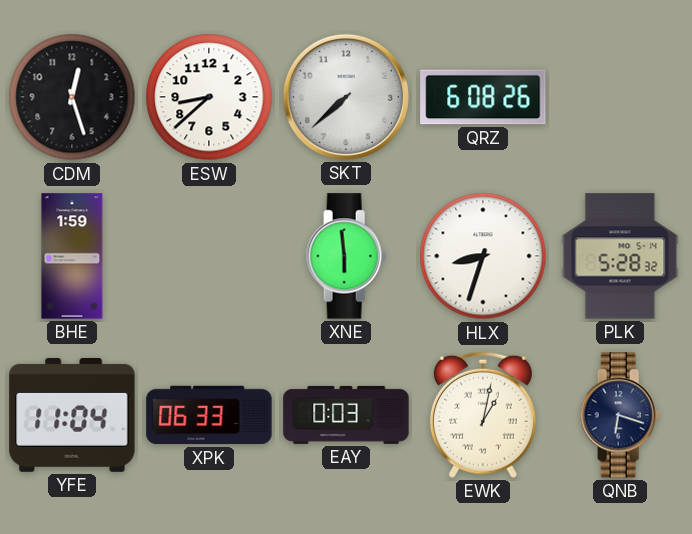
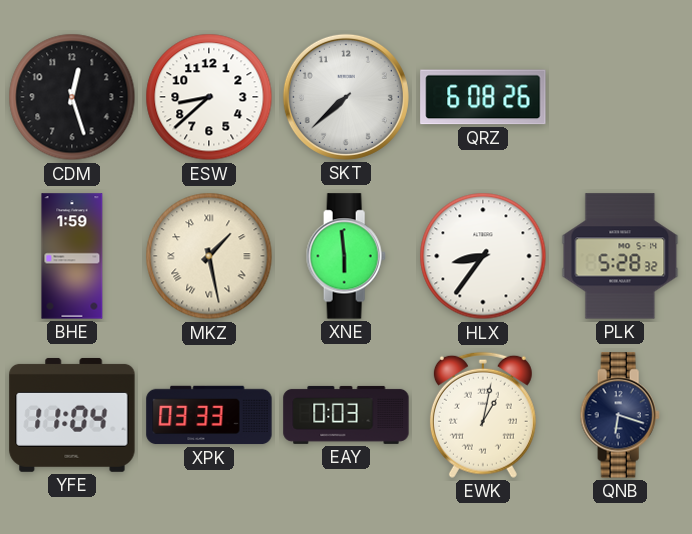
MKZ: none -> 1:28 (209, 256)
HLX: 8:33 -> 8:36 (483, 256)
XPK: 06:33 -> 03:33 (209, 415)
